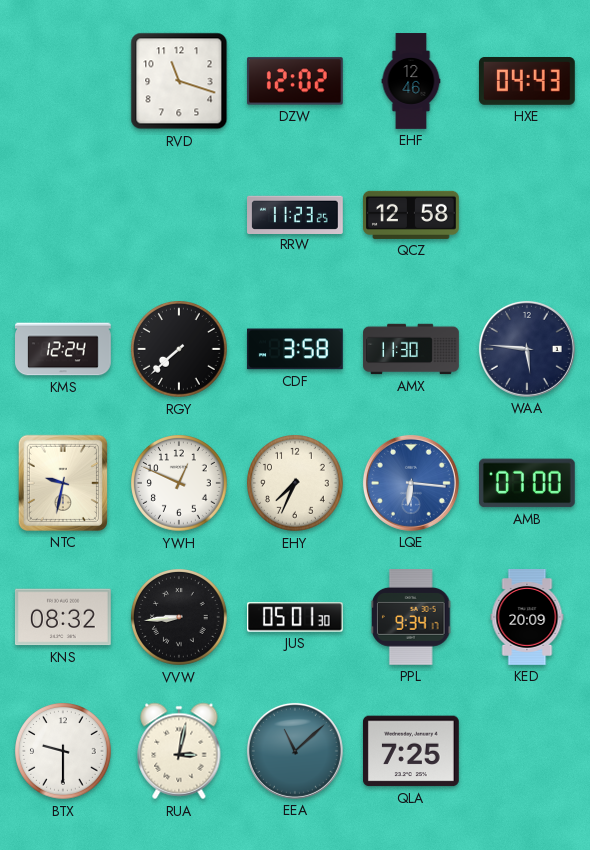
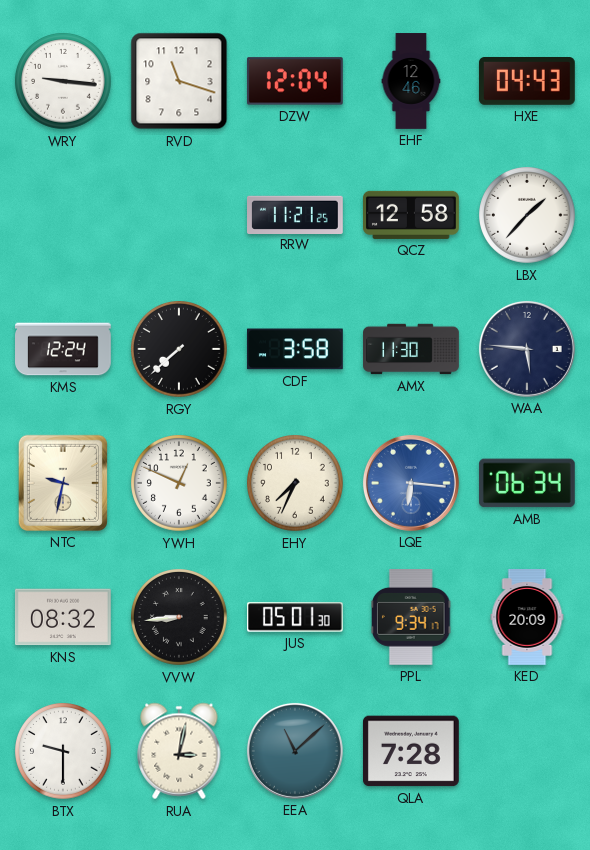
WRY: none -> 9:16 (64, 82)
DZW: 12:02 -> 12:04 (295, 81)
RRW: 11:23 -> 11:21 (296, 214)
LBX: none -> 1:37 (528, 216)
AMB: 07:00 -> 06:34 (527, 483)
QLA: 7:25 -> 7:28 (411, 751)
